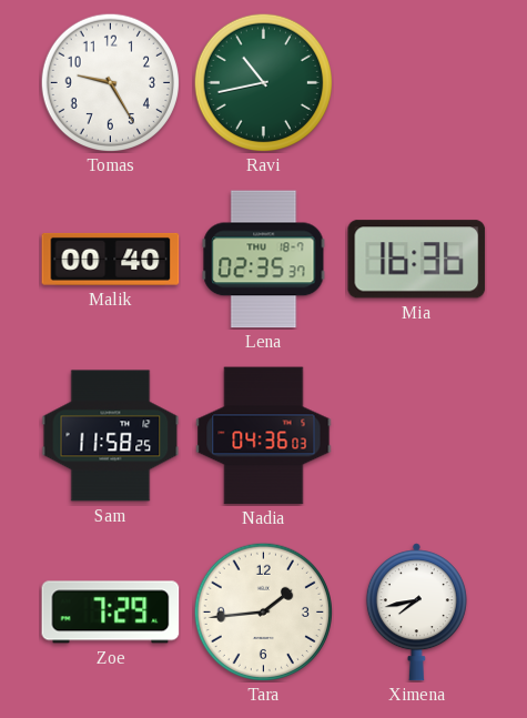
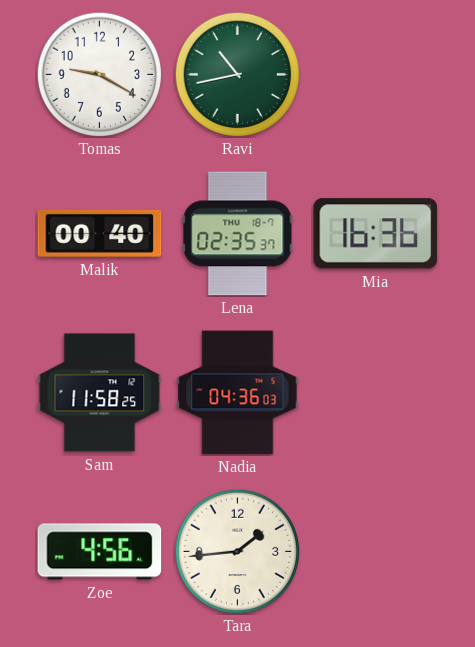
Tomas: 9:25 -> 9:20 (99, 74)
Zoe: 7:29 -> 4:56 (100, 552)
Ximena: 7:43 -> none (416, 613)
